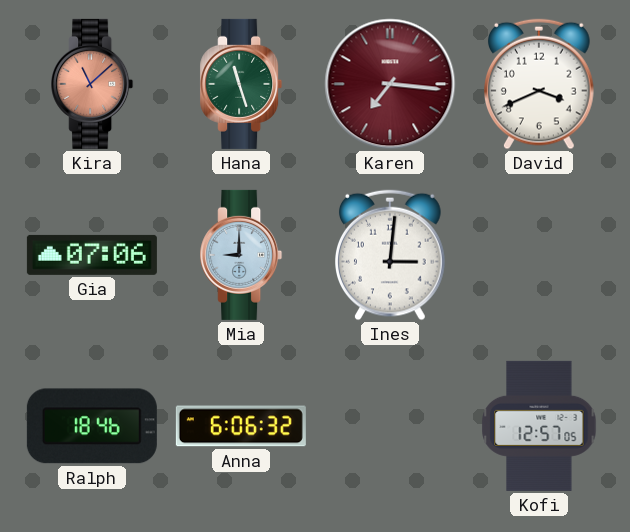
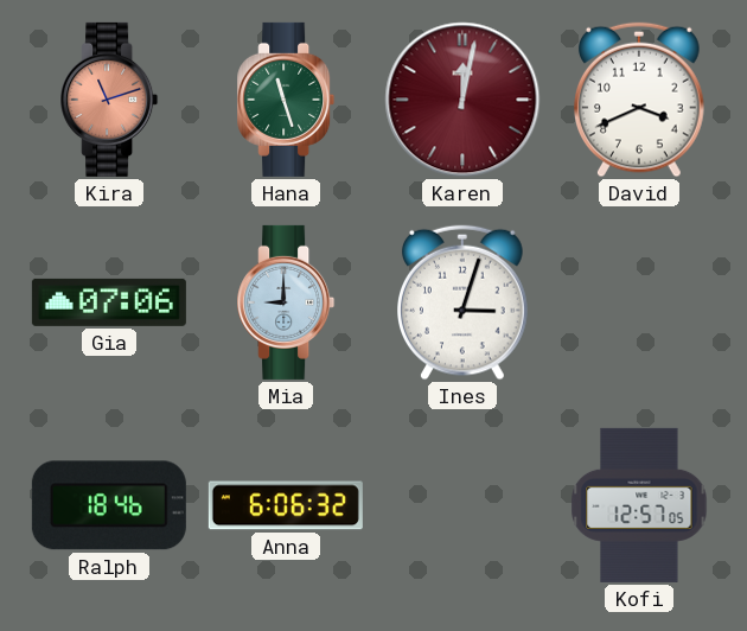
Kira: 11:08 -> 11:12 (109, 100)
Karen: 7:16 -> 12:02 (462, 100)
Ines: 3:01 -> 3:03 (464, 302)
